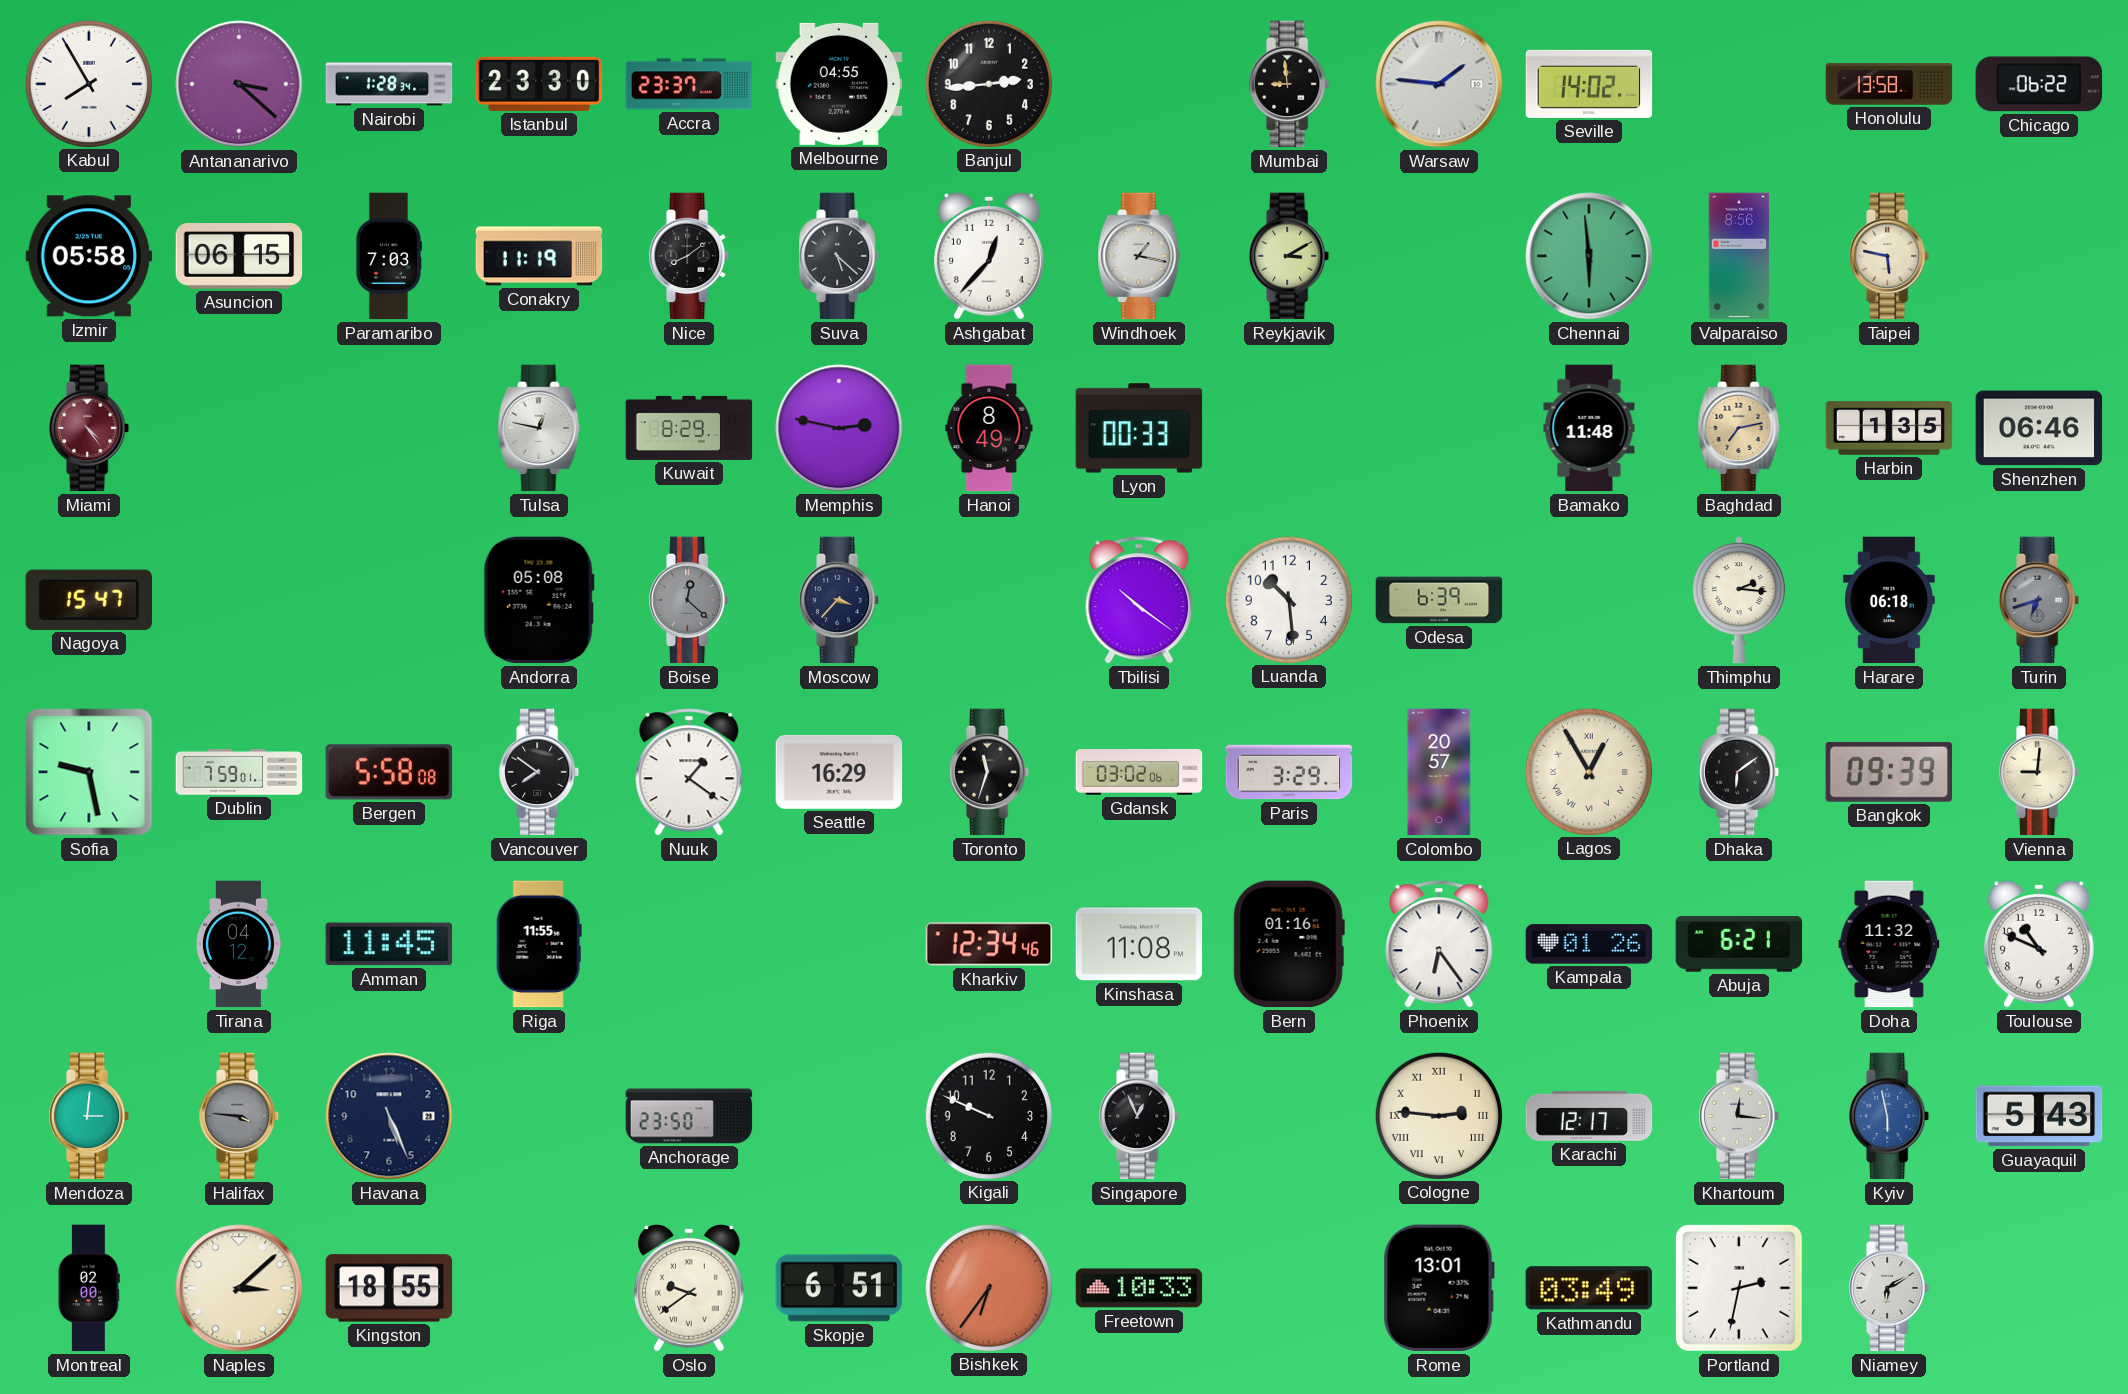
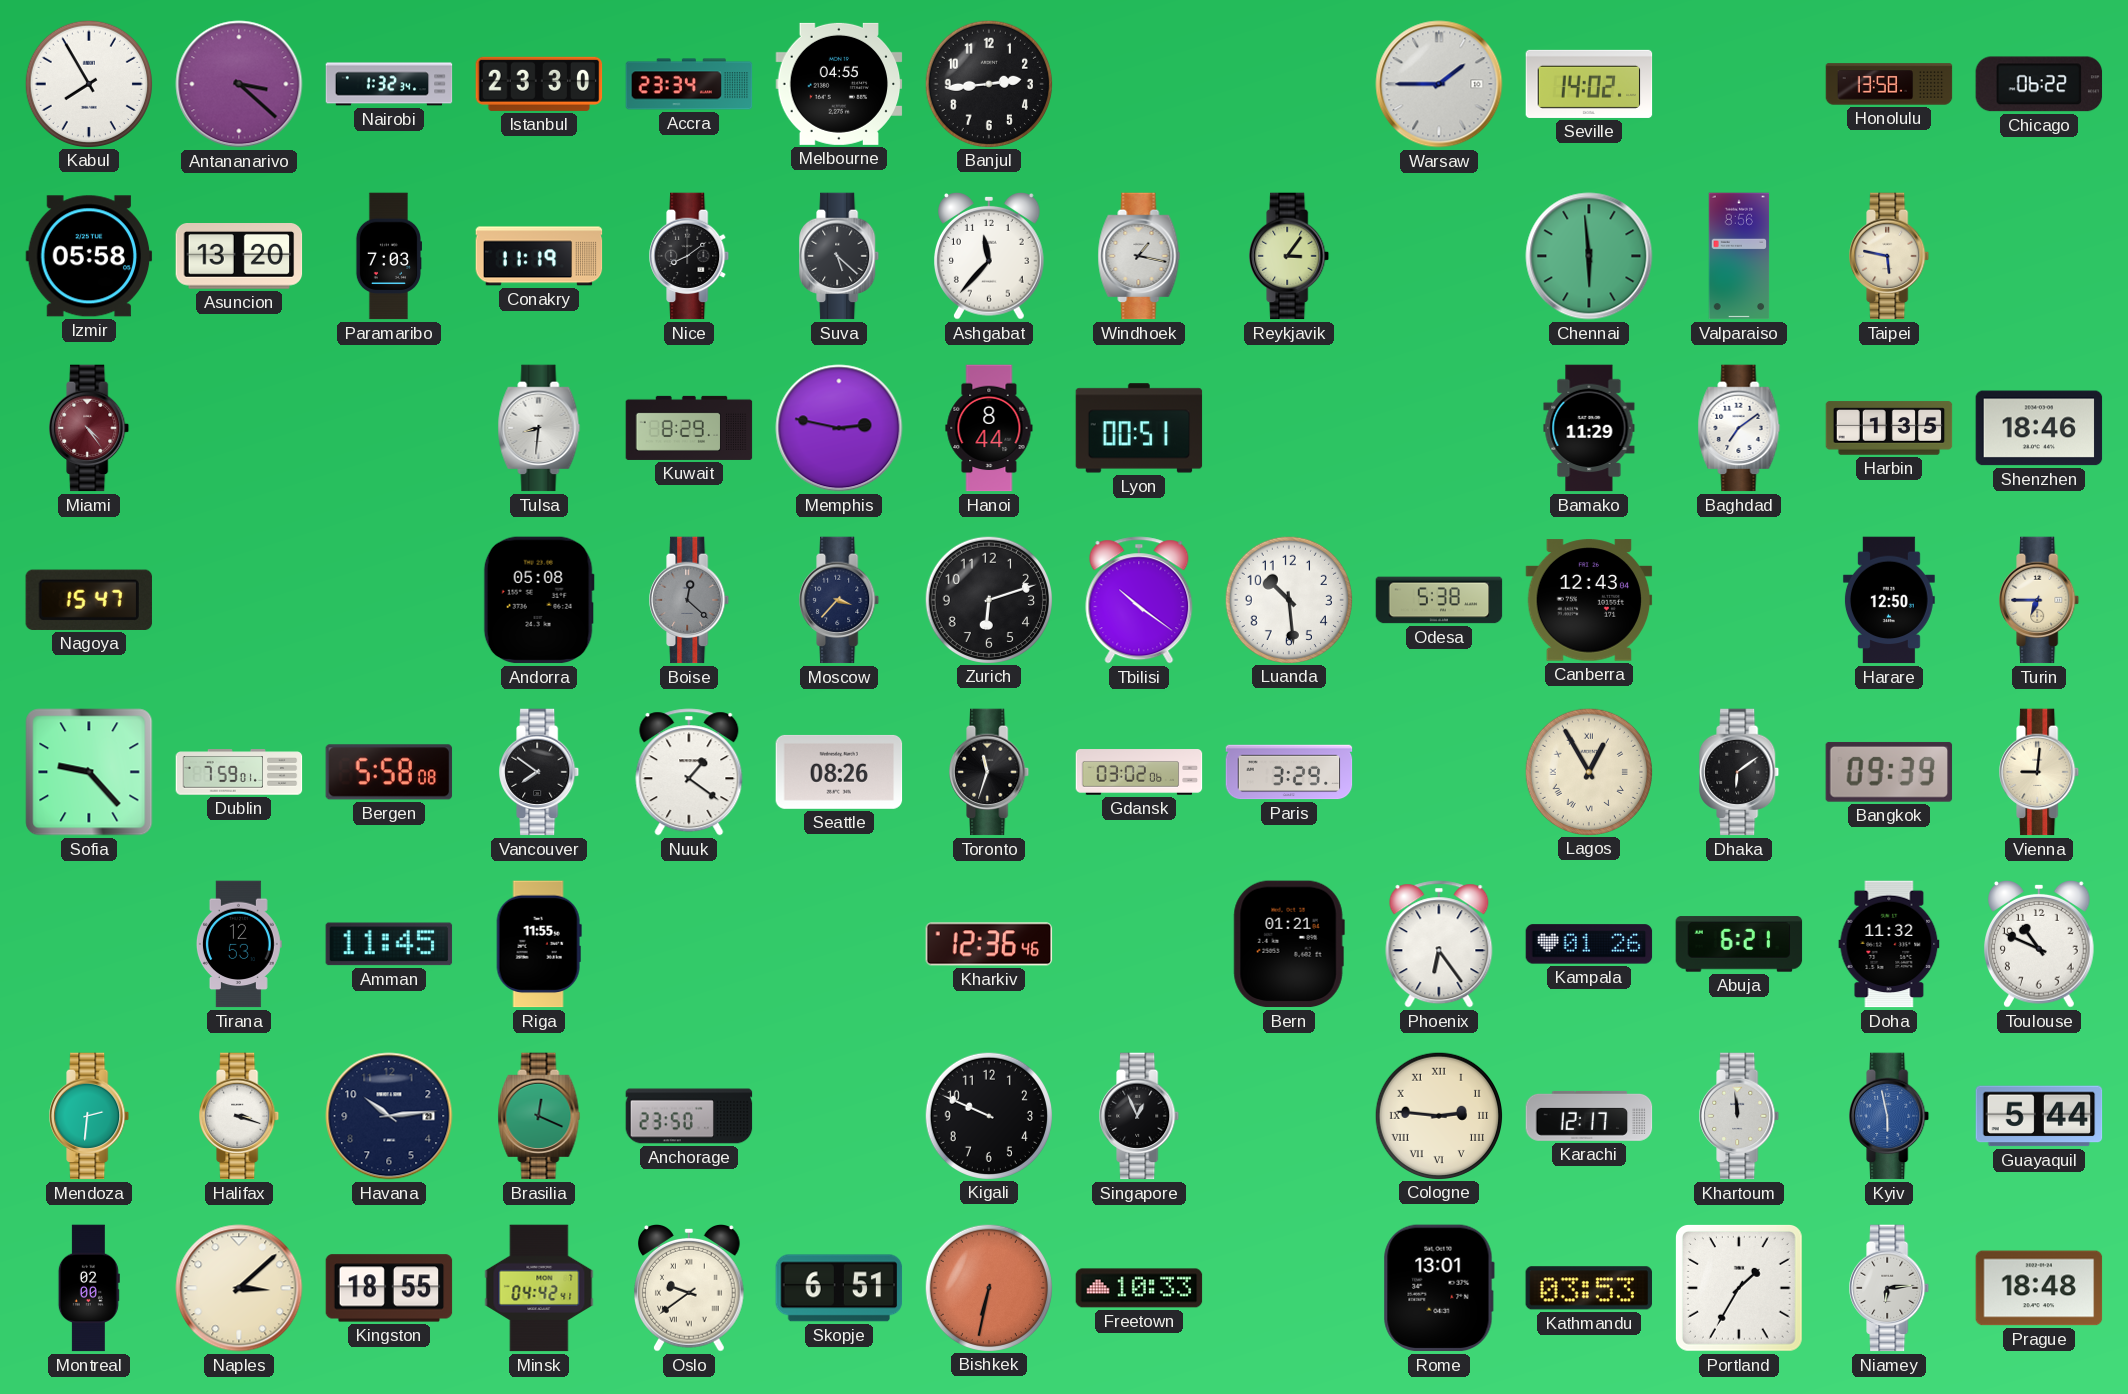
Nairobi: 1:28 -> 1:32 (389, 84)
Accra: 23:37 -> 23:34 (689, 84)
Mumbai: 8:59 -> none (1290, 84)
Warsaw: 1:46 -> 1:45 (1439, 84)
Asuncion: 06:15 -> 13:20 (239, 257)
Ashgabat: 12:37 -> 11:37 (990, 257)
Reykjavik: 3:10 -> 3:06 (1290, 256)
Tulsa: 12:47 -> 8:31 (539, 428)
Hanoi: 8:49 -> 8:44 (989, 428)
Lyon: 00:33 -> 00:51 (1139, 428)
Bamako: 11:48 -> 11:29 (1589, 428)
Baghdad: 7:13 -> 7:09 (1739, 428)
Baghdad dial: champagne -> white (1739, 428)
Shenzhen: 06:46 -> 18:46 (2039, 428)
Zurich: none -> 6:12 (988, 599)
Odesa: 6:39 -> 5:38 (1439, 600)
Canberra: none -> 12:43 (1589, 600)
Thimphu: 2:16 -> none (1739, 600)
Harare: 06:18 -> 12:50 (1889, 600)
Turin: 6:42 -> 6:45 (2040, 600)
Turin dial: grey -> cream (2040, 600)
Sofia: 9:28 -> 9:23 (89, 772)
Seattle: 16:29 -> 08:26 (839, 772)
Colombo: 20:57 -> none (1439, 772)
Tirana: 04:12 -> 12:53 (239, 944)
Kharkiv: 12:34 -> 12:36 (989, 944)
Kinshasa: 11:08 -> none (1139, 944)
Bern: 01:16 -> 01:21 (1289, 944)
Mendoza: 3:01 -> 2:31 (90, 1116)
Halifax: 3:46 -> 3:18 (240, 1116)
Halifax dial: grey -> white (240, 1116)
Havana: 5:26 -> 10:14 (389, 1116)
Brasilia: none -> 12:19 (539, 1116)
Khartoum: 12:16 -> 11:59 (1740, 1116)
Guayaquil: 5:43 -> 5:44 (2039, 1116)
Minsk: none -> 04:42 (539, 1288)
Bishkek: 6:36 -> 6:32 (988, 1287)
Kathmandu: 03:49 -> 03:53 (1588, 1288)
Portland: 2:32 -> 1:35 (1739, 1288)
Niamey: 6:10 -> 6:14 (1890, 1288)
Prague: none -> 18:48 (2039, 1288)
